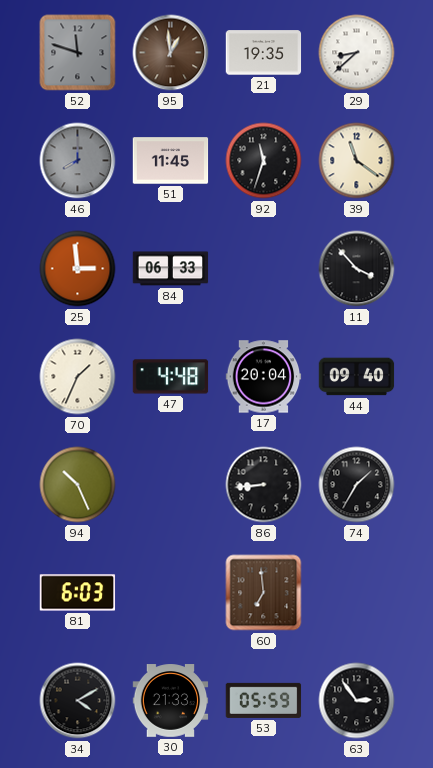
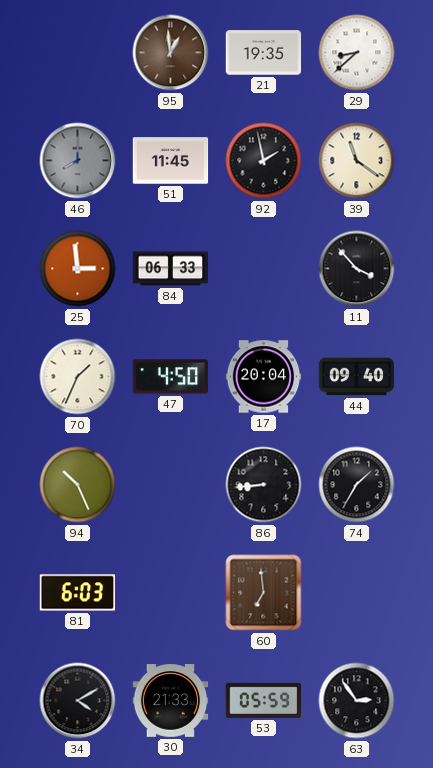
52: 11:48 -> none (78, 53)
92: 11:33 -> 1:58 (264, 161)
47: 4:48 -> 4:50 (171, 377)
